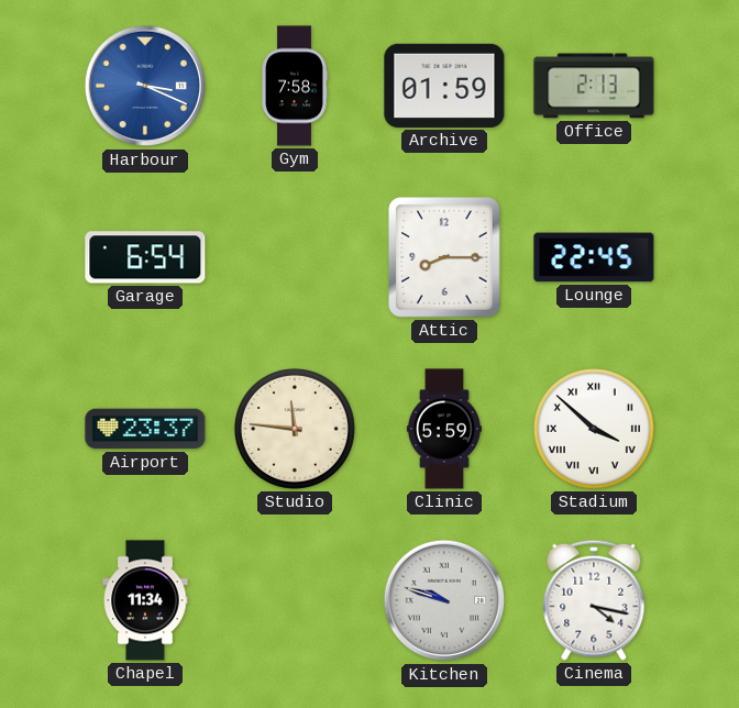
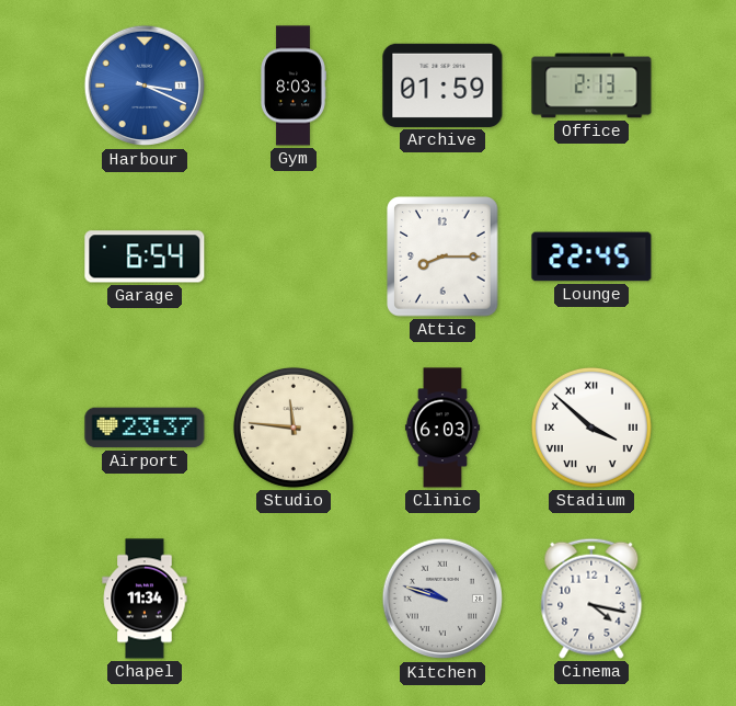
Gym: 7:58 -> 8:03 (294, 86)
Clinic: 5:59 -> 6:03 (442, 428)
